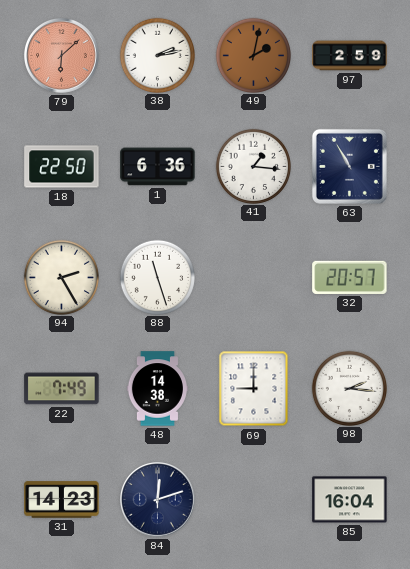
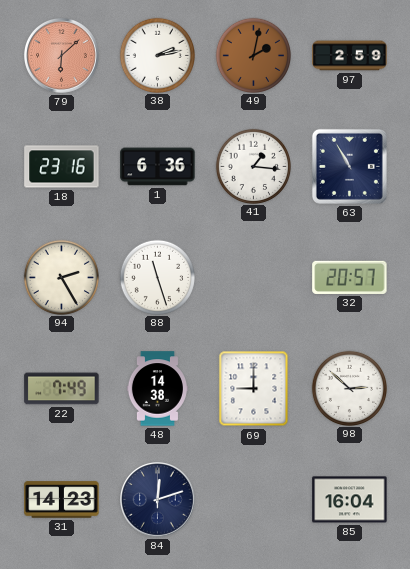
18: 22:50 -> 23:16 (62, 167)
98: 2:16 -> 2:52 (349, 388)
